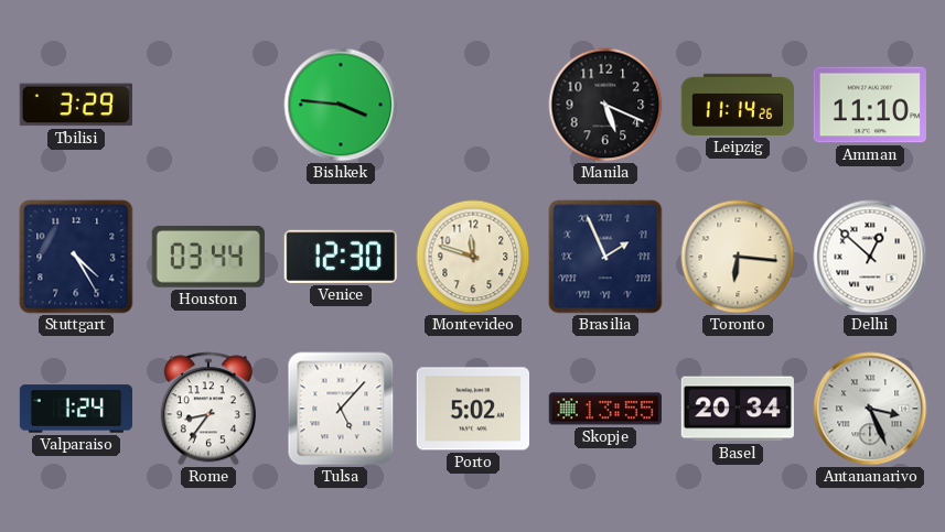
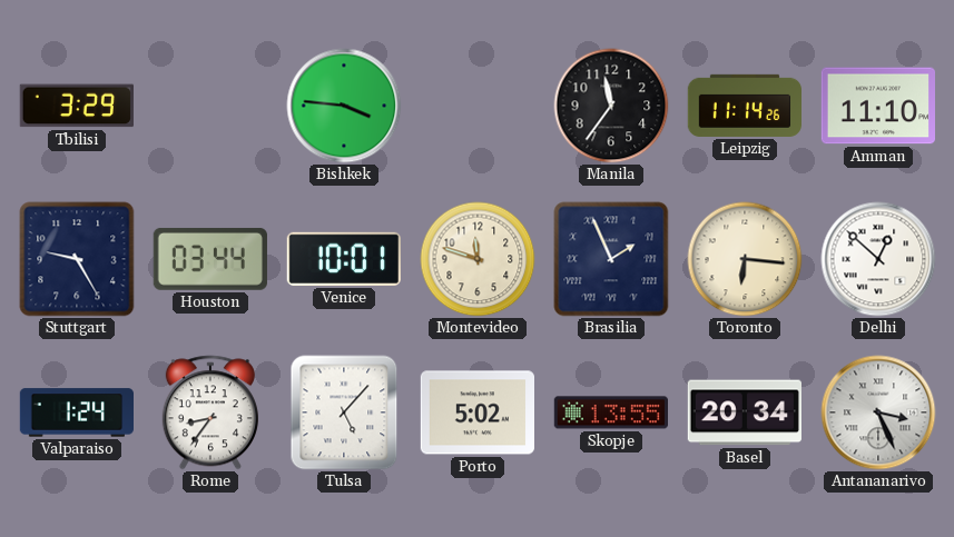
Manila: 5:19 -> 11:36 (611, 106)
Stuttgart: 4:25 -> 9:25 (77, 259)
Venice: 12:30 -> 10:01 (344, 259)
